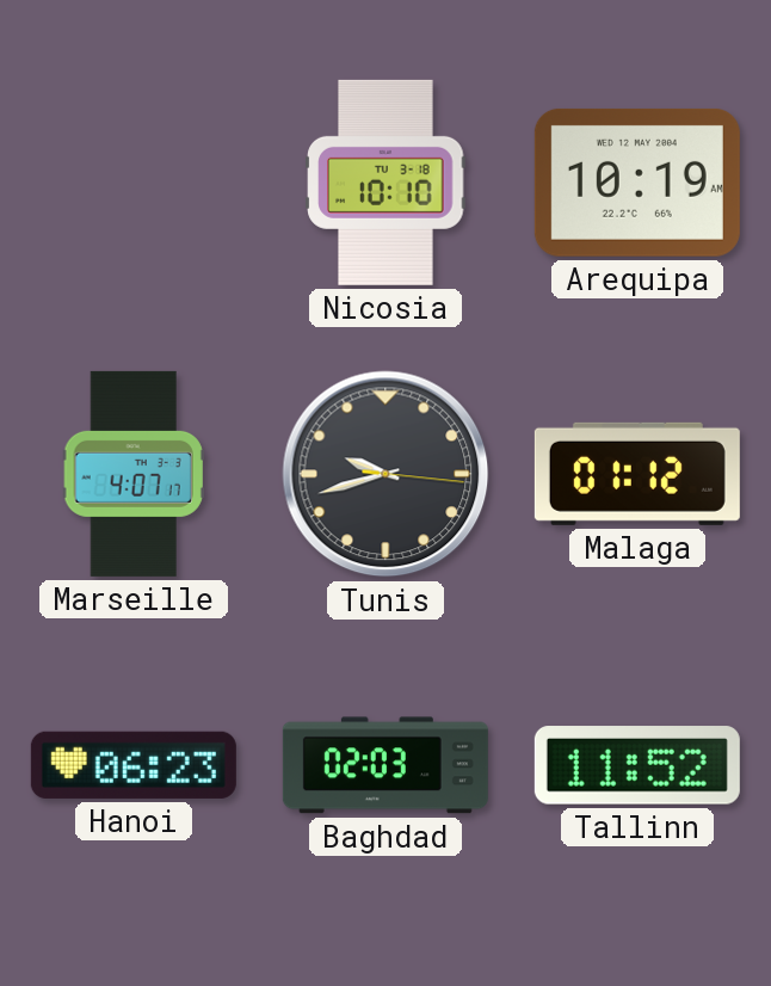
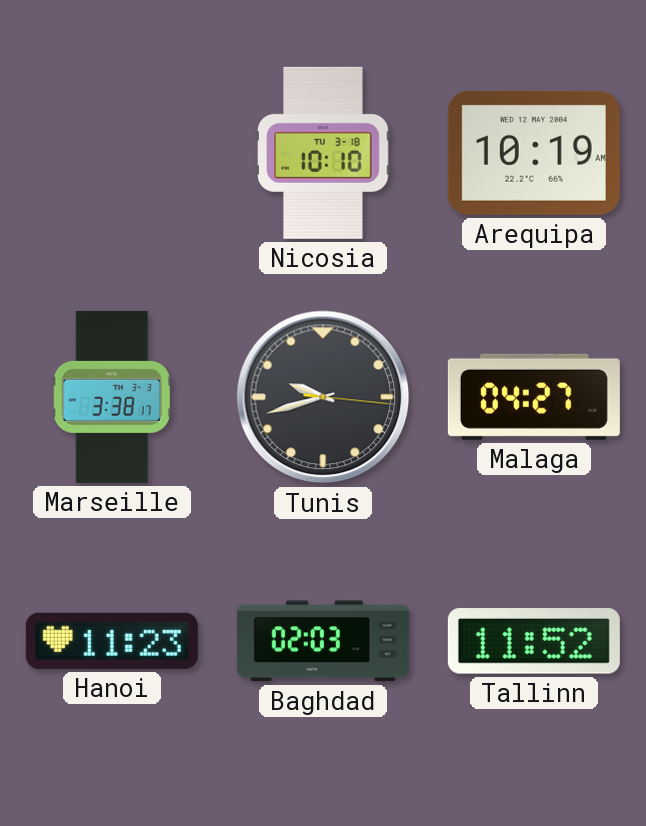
Marseille: 4:07 -> 3:38 (112, 397)
Malaga: 01:12 -> 04:27 (534, 397)
Hanoi: 06:23 -> 11:23 (112, 641)
